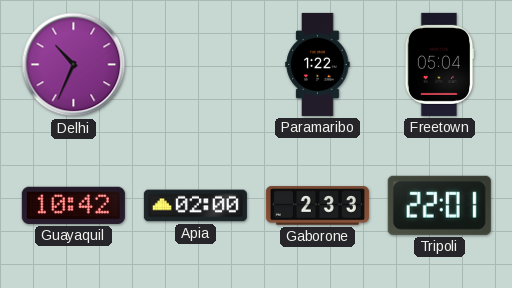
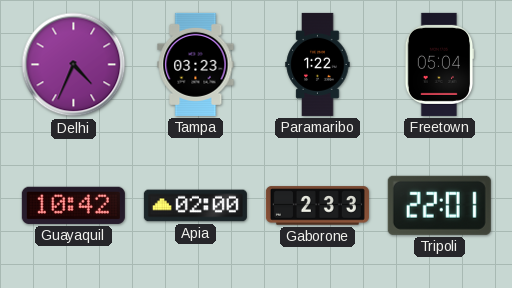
Delhi: 10:34 -> 4:34 (74, 65)
Tampa: none -> 03:23 (196, 64)
